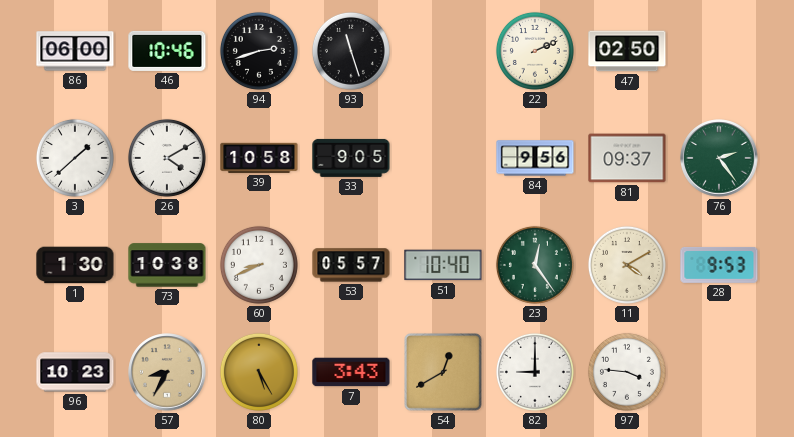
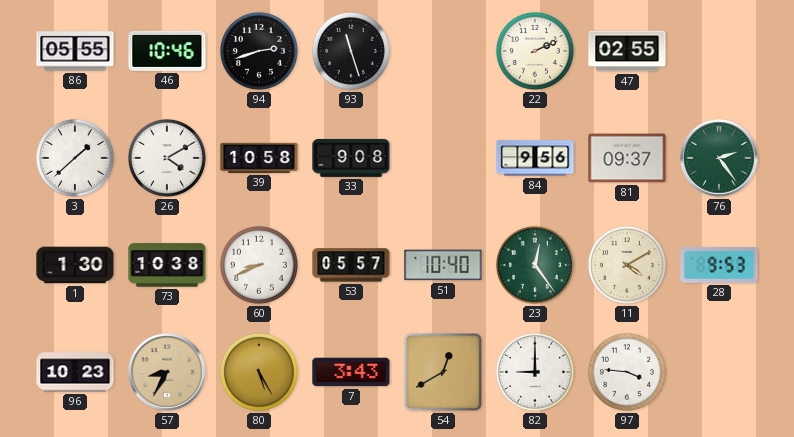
86: 06:00 -> 05:55 (75, 51)
47: 02:50 -> 02:55 (627, 51)
33: 9:05 -> 9:08 (351, 158)
